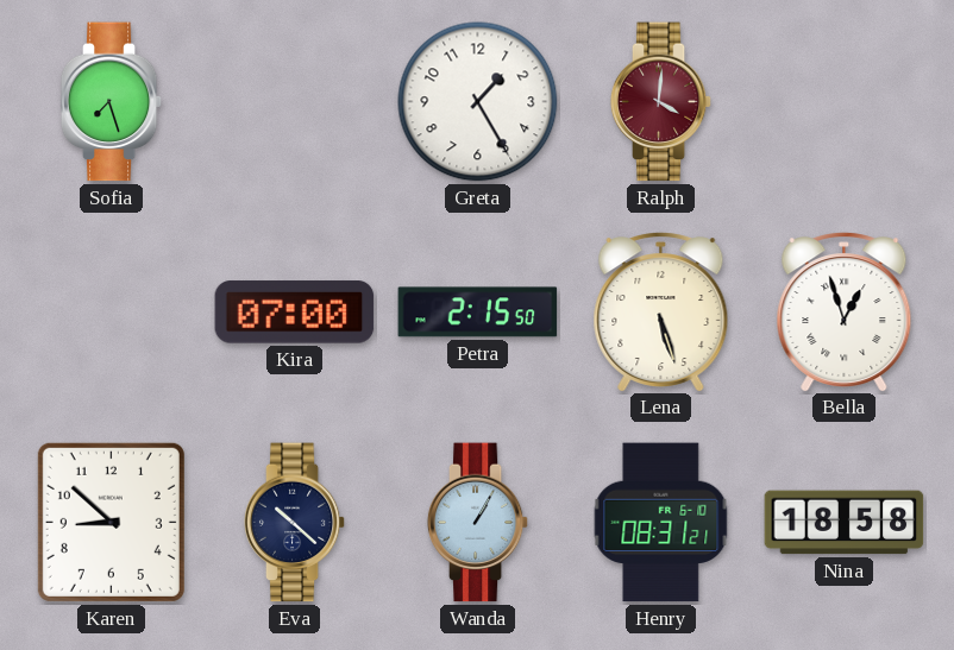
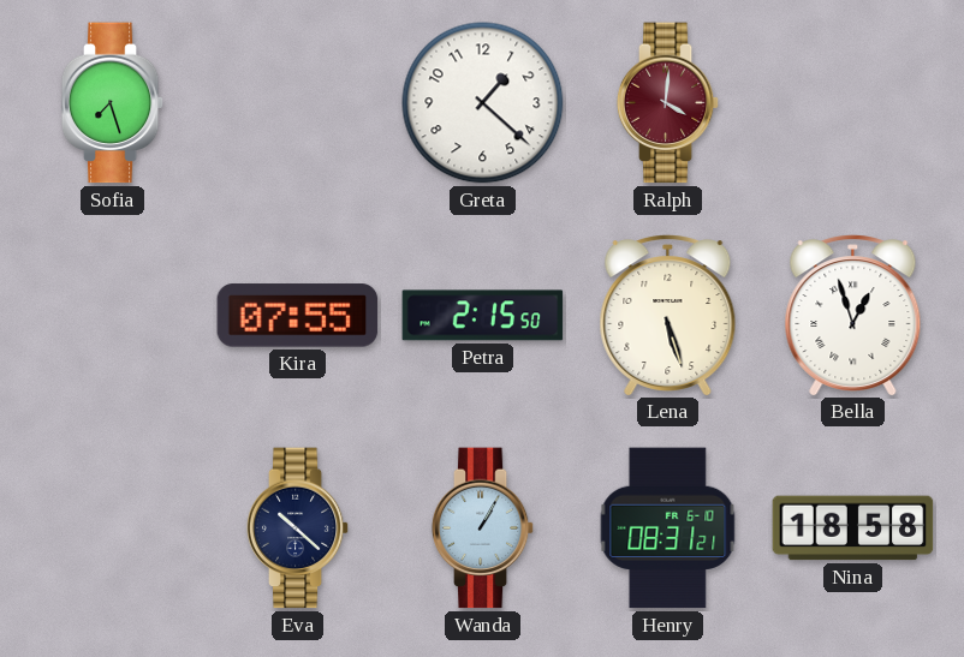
Greta: 1:25 -> 1:22 (483, 103)
Kira: 07:00 -> 07:55 (298, 316)
Karen: 8:52 -> none (111, 522)
